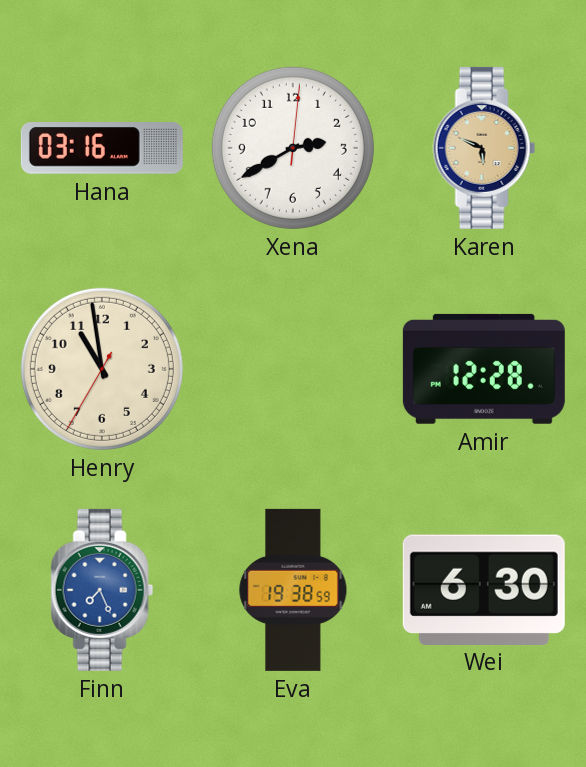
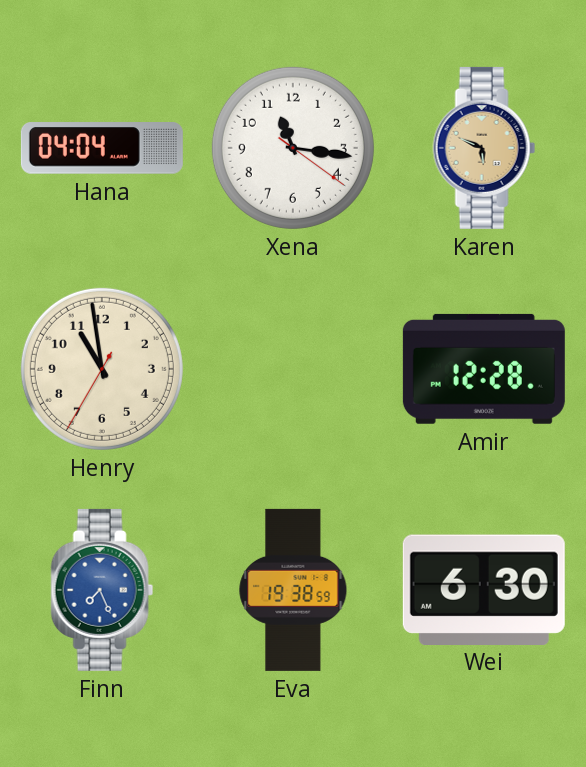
Hana: 03:16 -> 04:04 (102, 148)
Xena: 2:40 -> 11:16 (293, 148)
